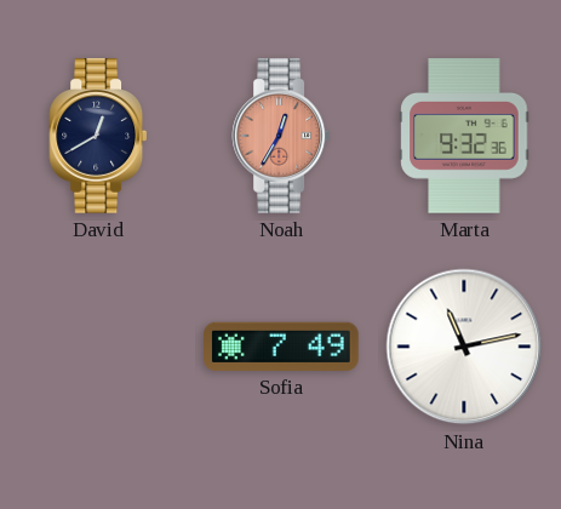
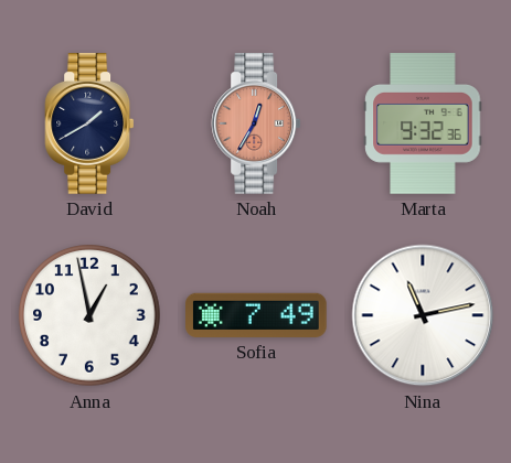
David: 12:40 -> 1:40 (89, 125)
Anna: none -> 12:58 (89, 315)
